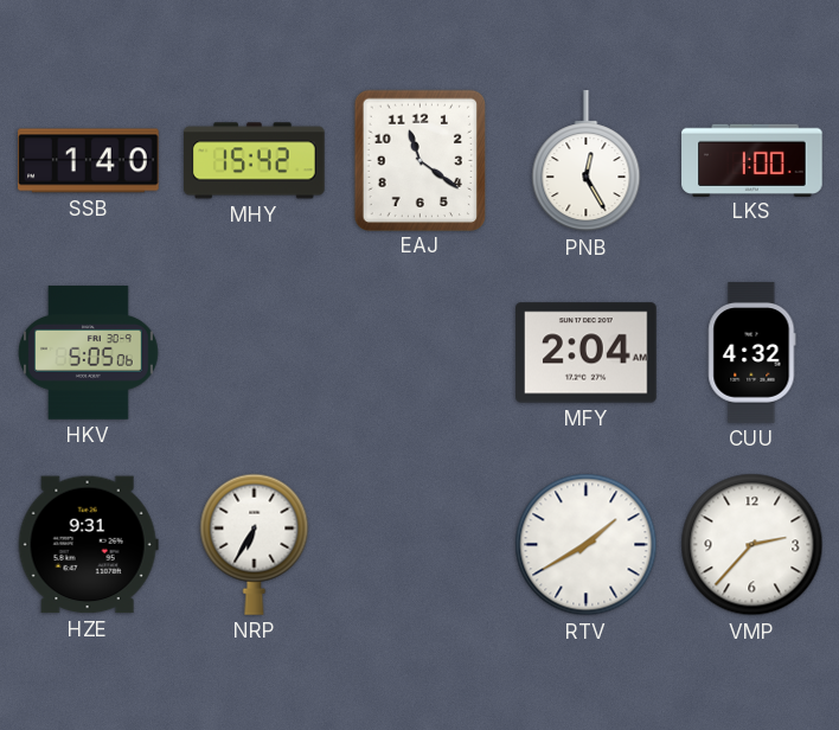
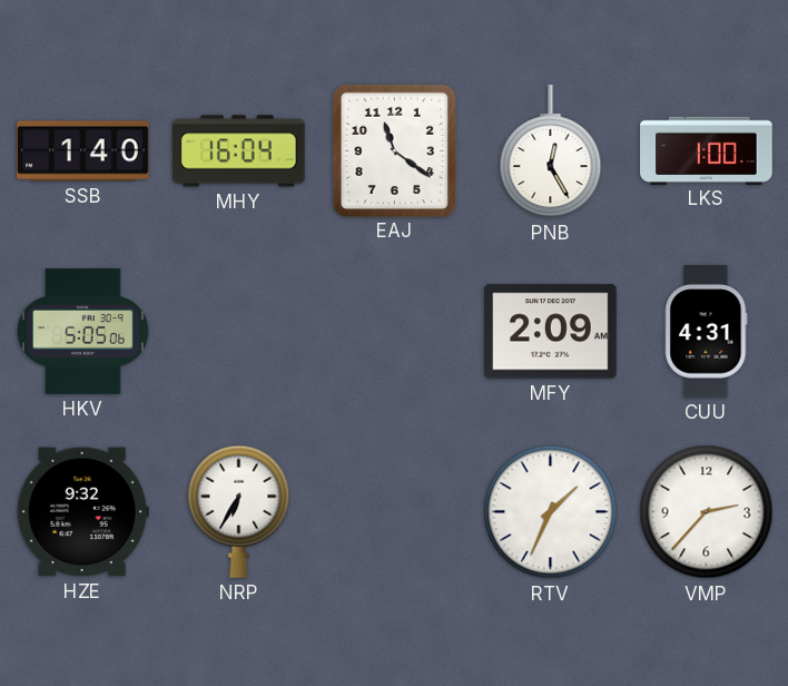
MHY: 15:42 -> 16:04 (239, 151)
MFY: 2:04 -> 2:09 (551, 332)
CUU: 4:32 -> 4:31 (707, 332)
HZE: 9:31 -> 9:32 (82, 512)
RTV: 1:40 -> 1:34 (551, 512)
